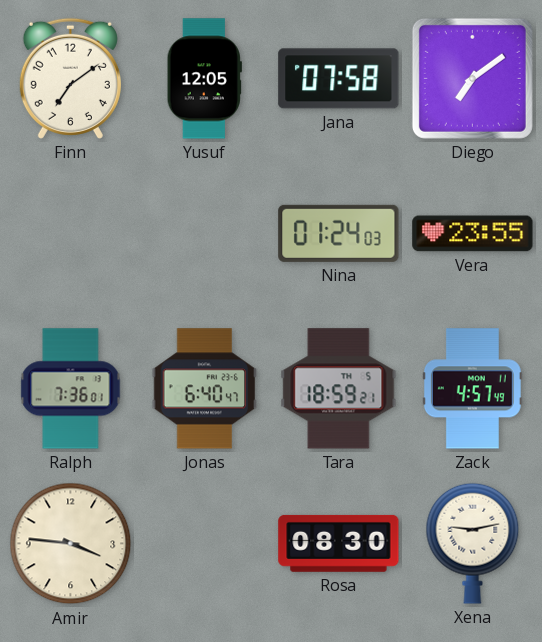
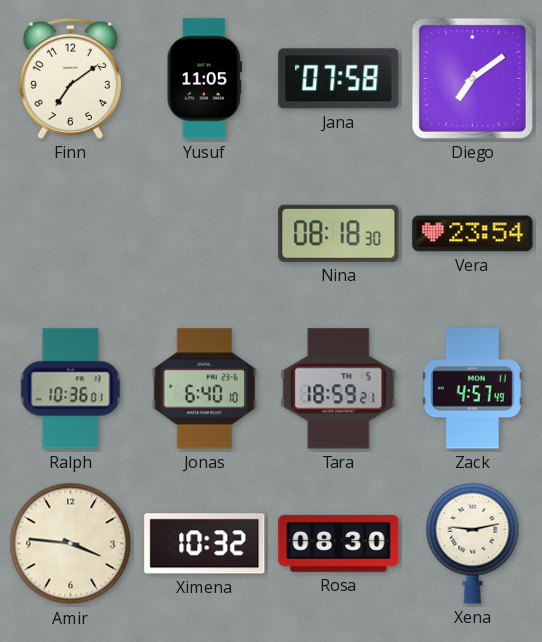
Yusuf: 12:05 -> 11:05 (204, 79)
Nina: 01:24 -> 08:18 (339, 233)
Vera: 23:55 -> 23:54 (473, 234)
Ralph: 7:36 -> 10:36 (71, 389)
Jonas: 6:40:47 -> 6:40:10 (205, 389)
Ximena: none -> 10:32 (205, 544)
